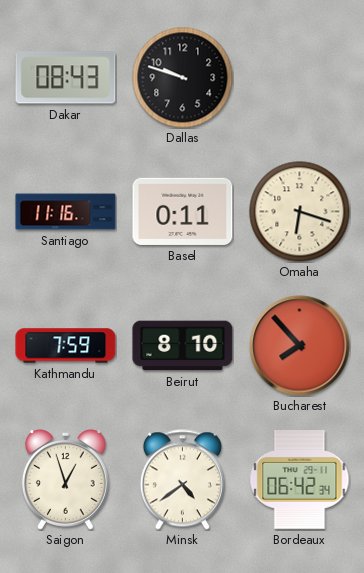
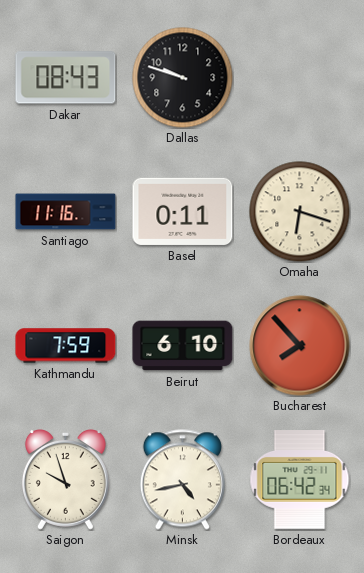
Beirut: 8:10 -> 6:10 (183, 346)
Saigon: 12:57 -> 9:57 (65, 480)
Minsk: 4:39 -> 4:43 (182, 480)
